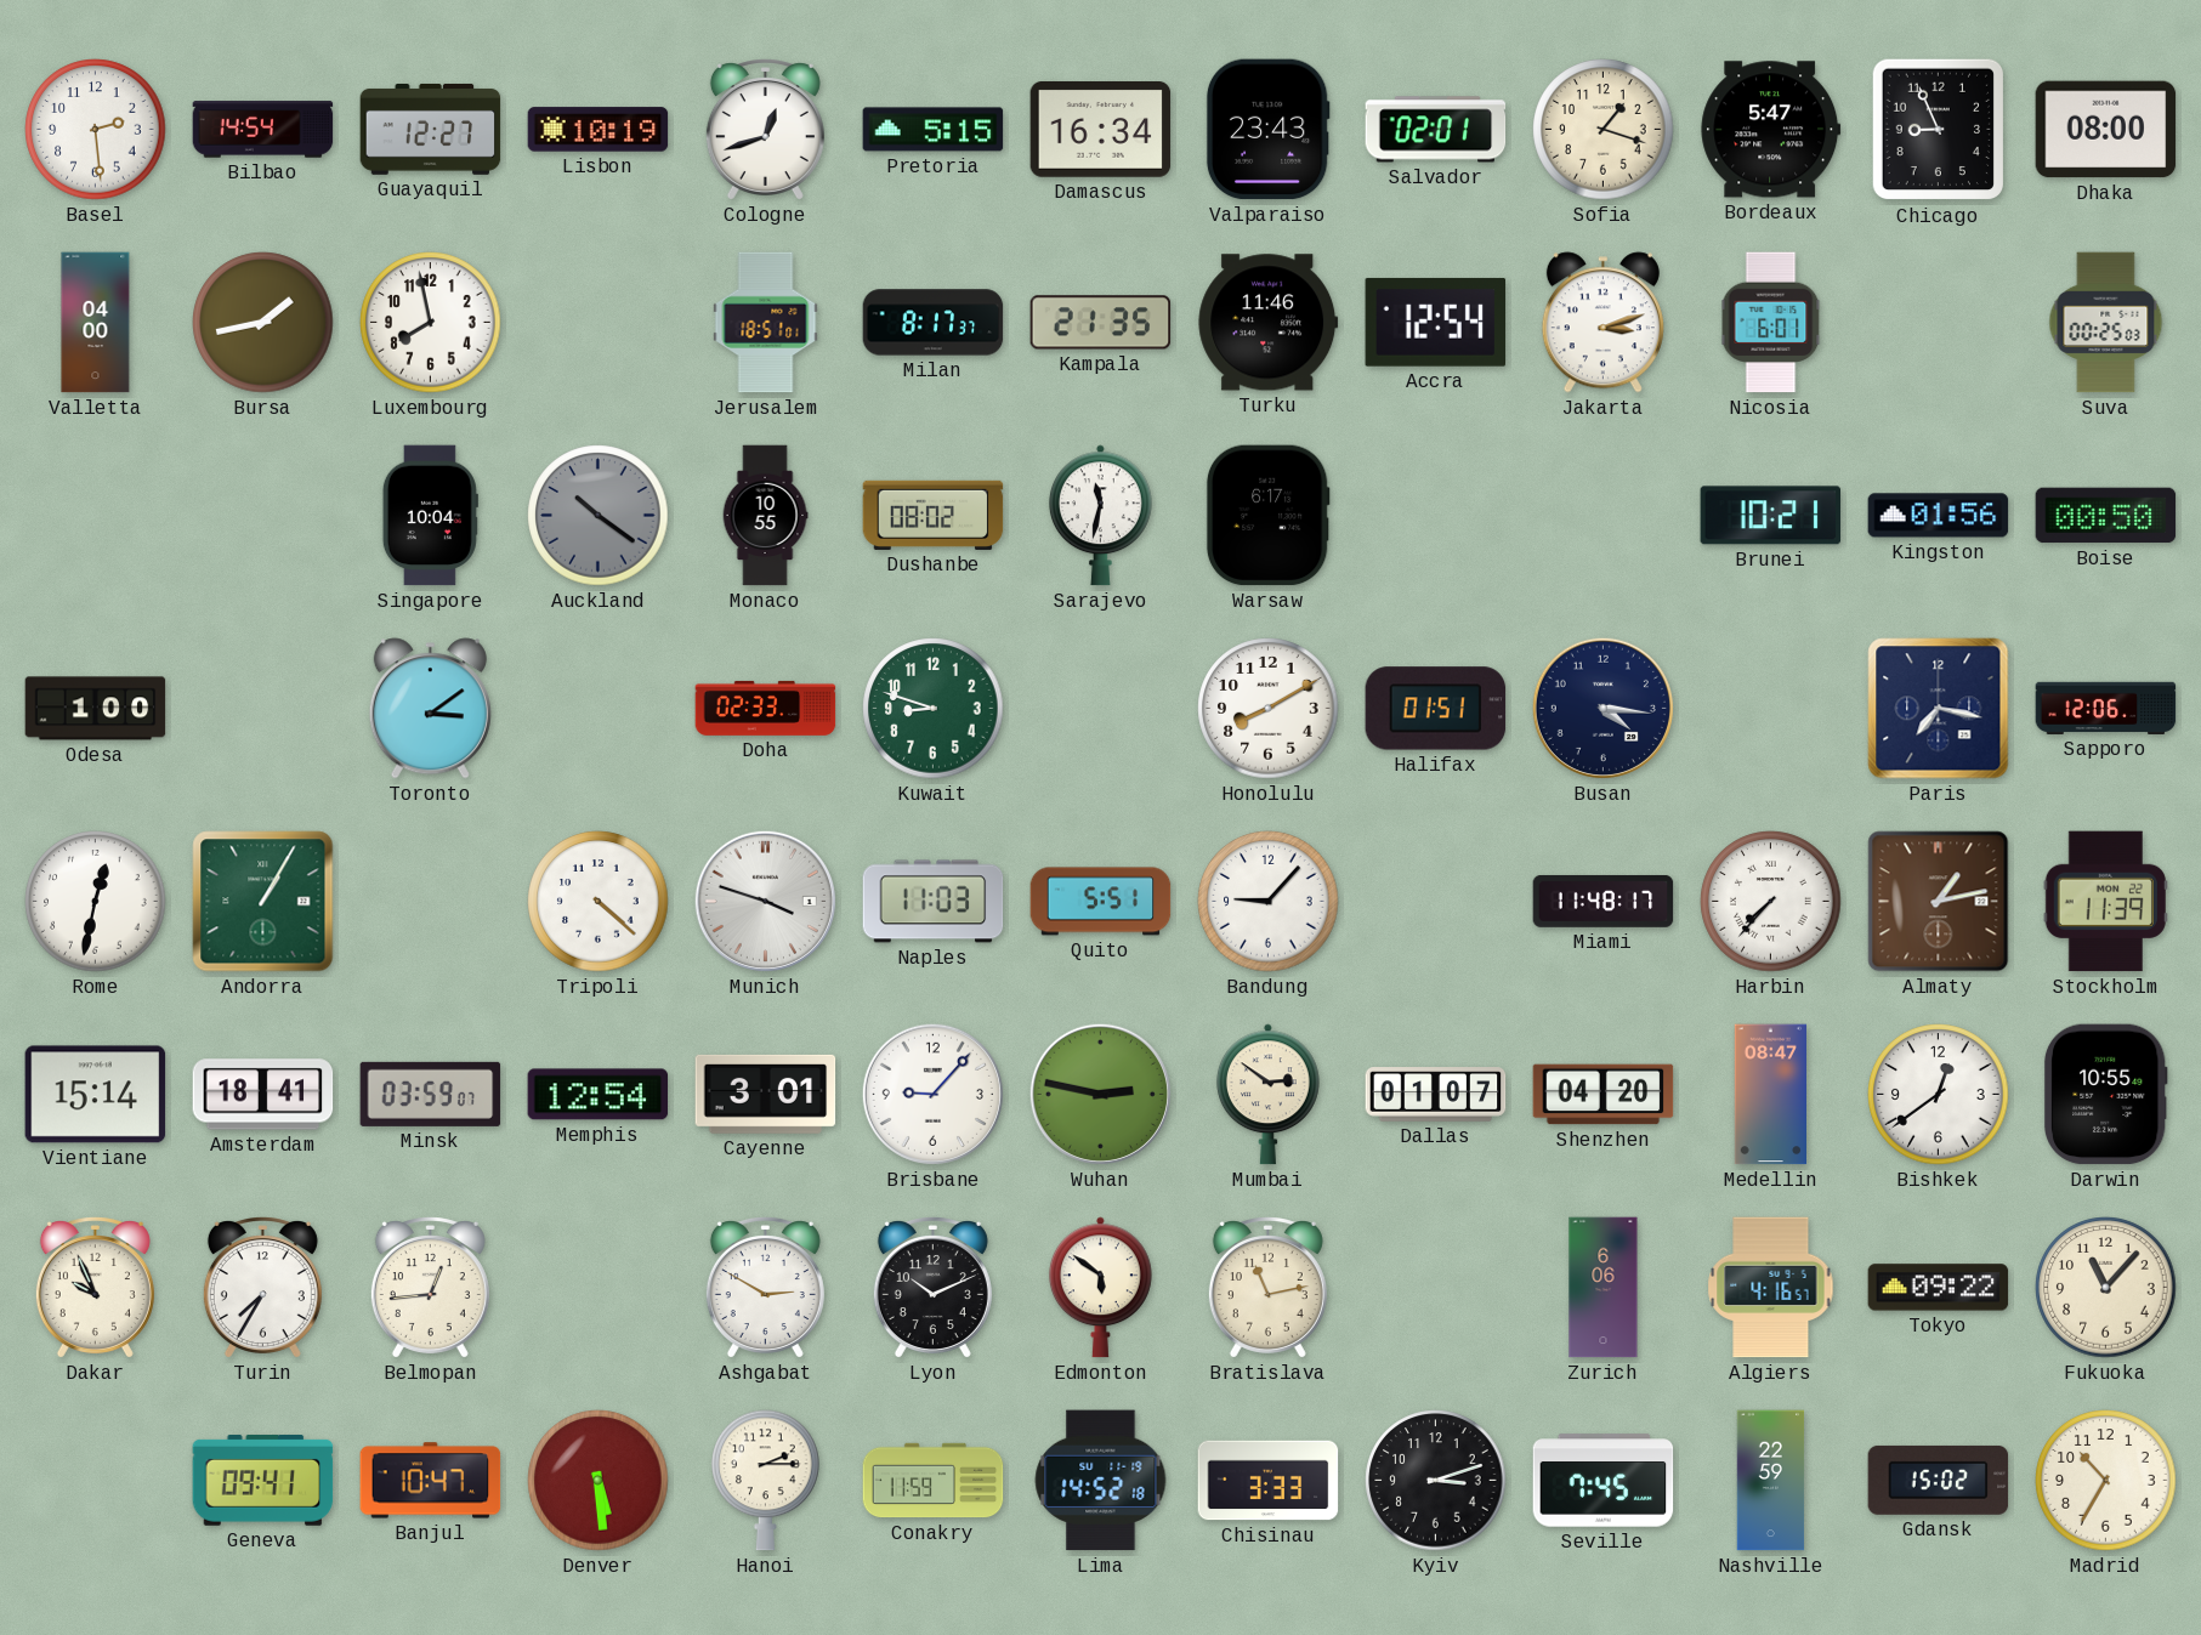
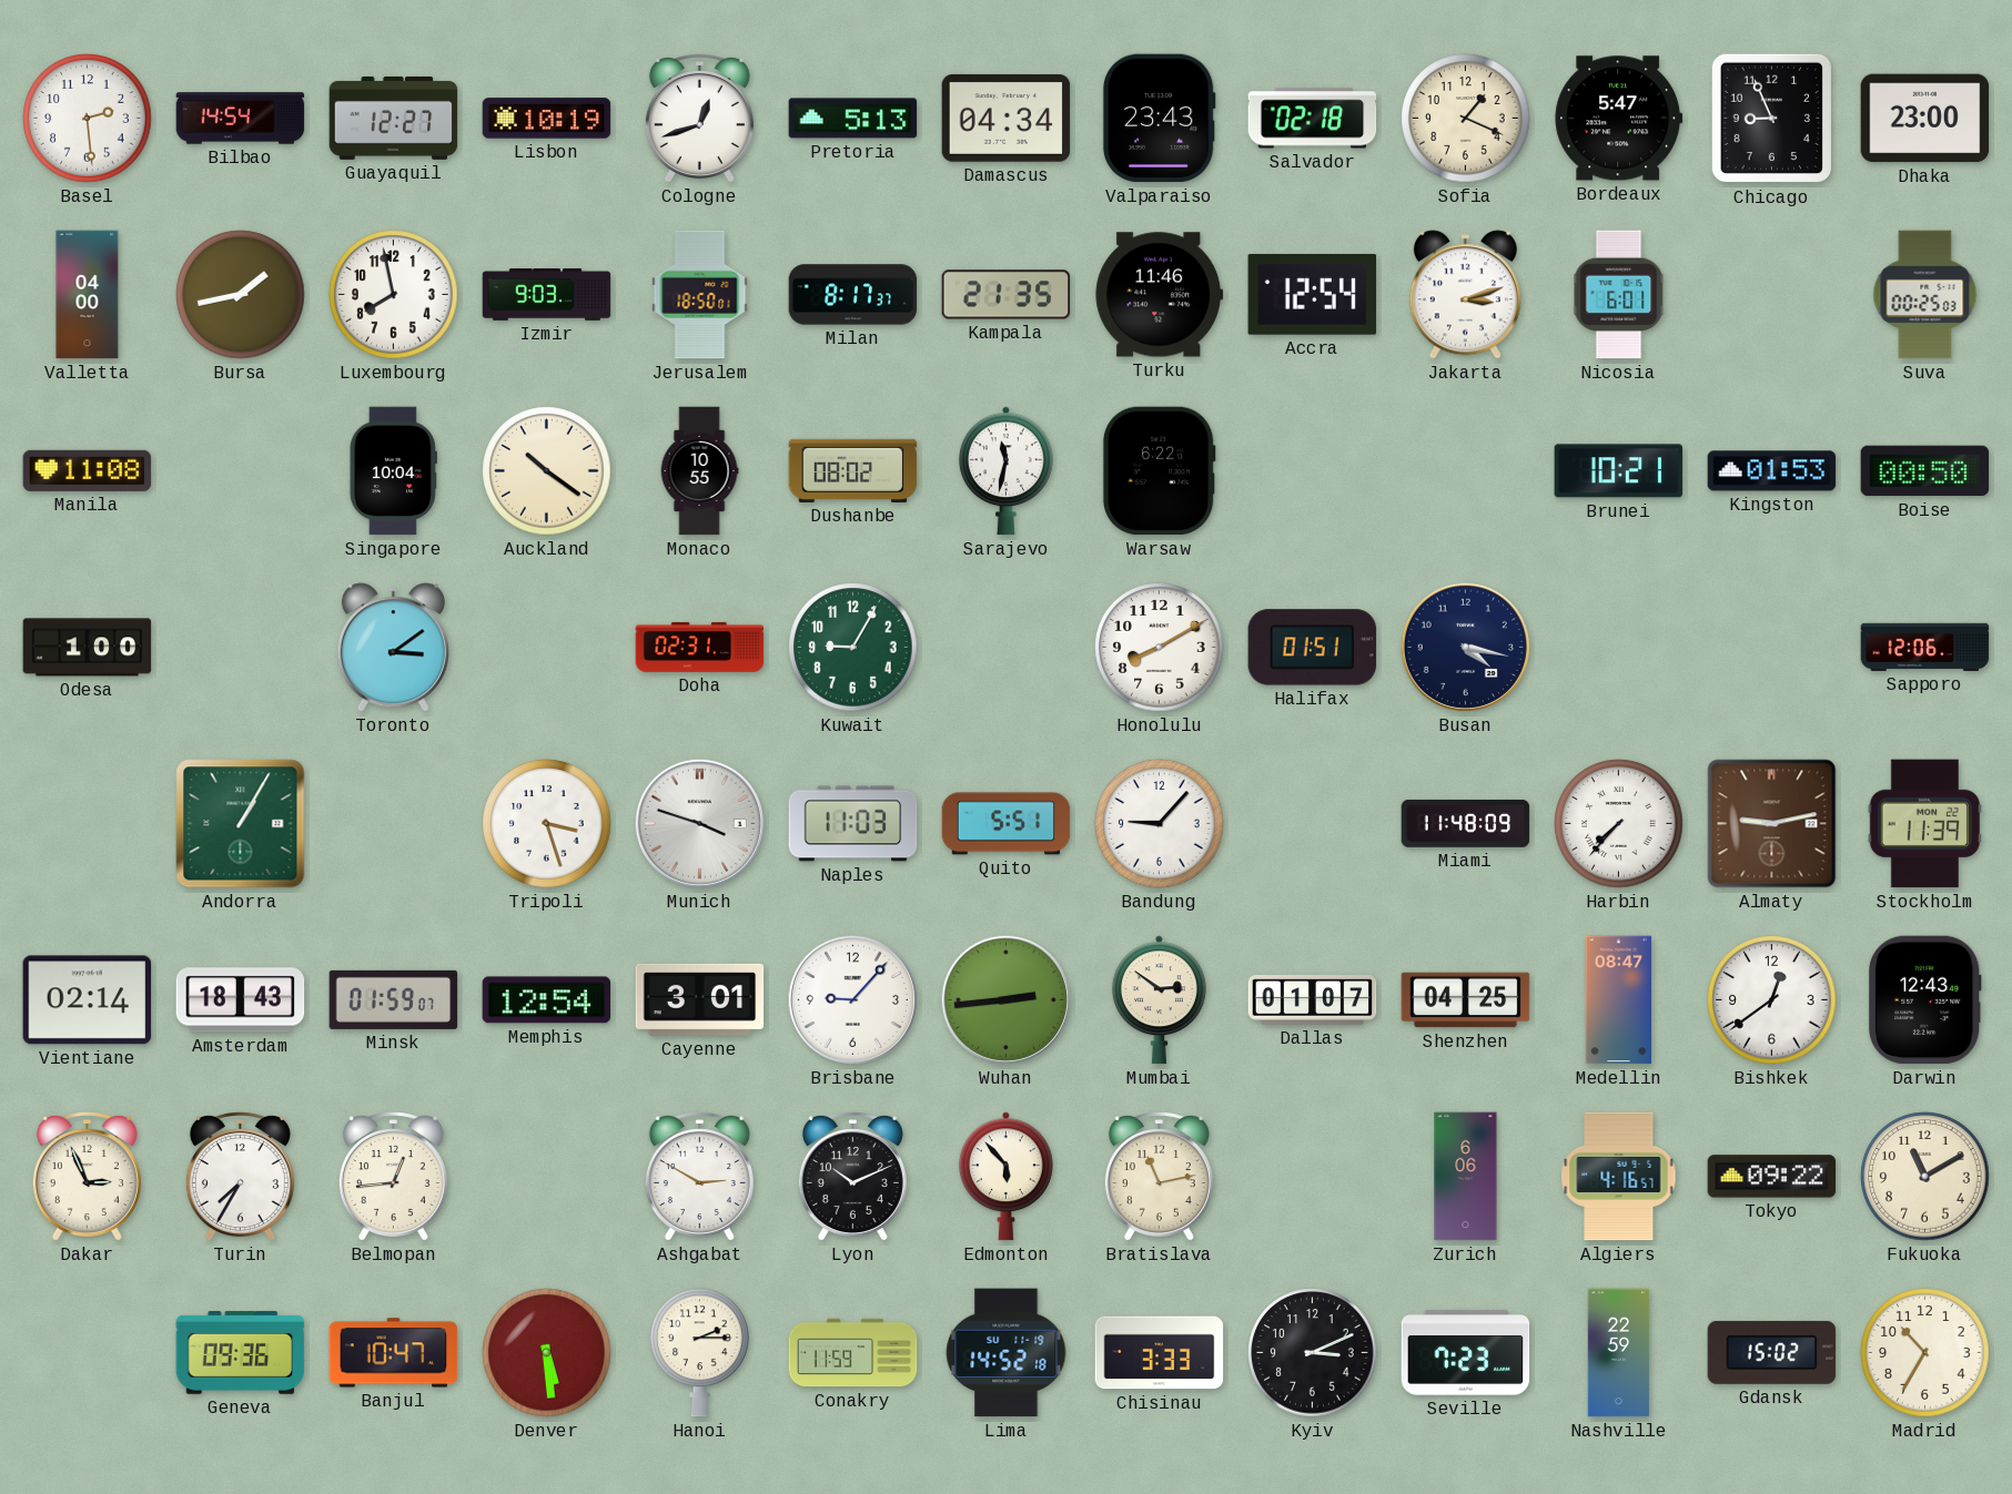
Pretoria: 5:15 -> 5:13 (853, 119)
Damascus: 16:34 -> 04:34 (1007, 119)
Salvador: 02:01 -> 02:18 (1313, 119)
Sofia: 1:18 -> 1:19 (1466, 119)
Dhaka: 08:00 -> 23:00 (1925, 119)
Izmir: none -> 9:03 (547, 295)
Jerusalem: 18:51 -> 18:50 (700, 295)
Manila: none -> 11:08 (88, 470)
Auckland dial: grey -> cream (547, 471)
Warsaw: 6:17 -> 6:22 (1159, 471)
Kingston: 01:56 -> 01:53 (1772, 471)
Doha: 02:33 -> 02:31 (700, 647)
Kuwait: 8:48 -> 9:05 (853, 648)
Busan: 4:16 -> 4:17 (1465, 647)
Paris: 7:17 -> none (1939, 709)
Rome: 12:32 -> none (96, 902)
Tripoli: 4:22 -> 3:27 (547, 824)
Miami: 11:48:17 -> 11:48:09 (1466, 823)
Almaty: 1:13 -> 9:13 (1772, 824)
Vientiane: 15:14 -> 02:14 (88, 1000)
Amsterdam: 18:41 -> 18:43 (241, 1000)
Minsk: 03:59 -> 01:59 (394, 999)
Wuhan: 2:47 -> 2:44 (1005, 999)
Shenzhen: 04:20 -> 04:25 (1466, 1000)
Darwin: 10:55 -> 12:43 (1924, 1000)
Dakar: 9:56 -> 2:56 (87, 1177)
Edmonton: 5:51 -> 5:53 (1005, 1177)
Fukuoka: 11:07 -> 11:10 (1925, 1177)
Geneva: 09:41 -> 09:36 (241, 1353)
Kyiv: 3:12 -> 3:11 (1313, 1353)
Seville: 7:45 -> 7:23 (1466, 1353)
